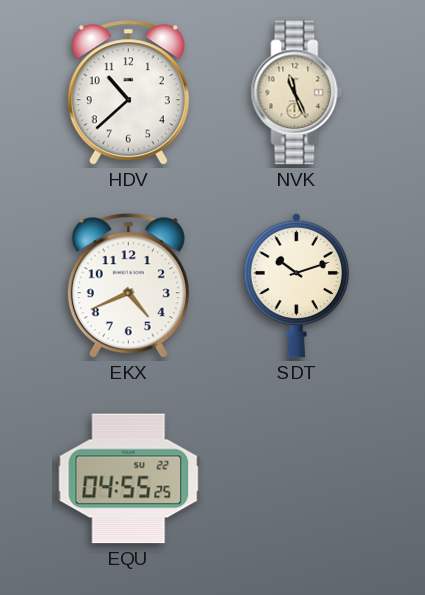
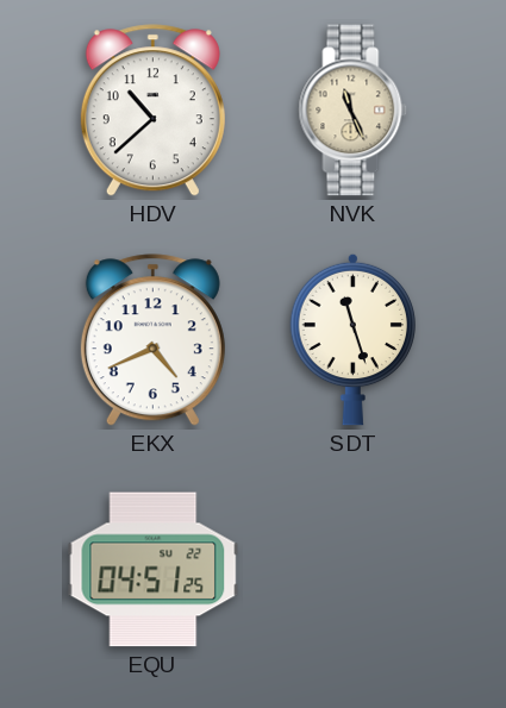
SDT: 10:12 -> 11:27 (354, 339)
EQU: 04:55 -> 04:51 (154, 570)
